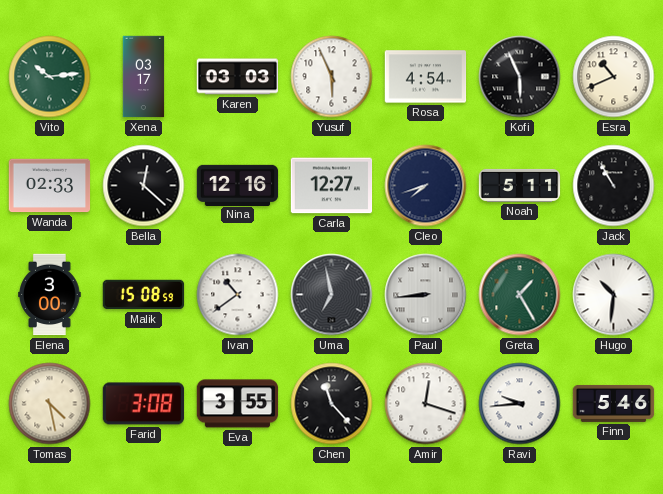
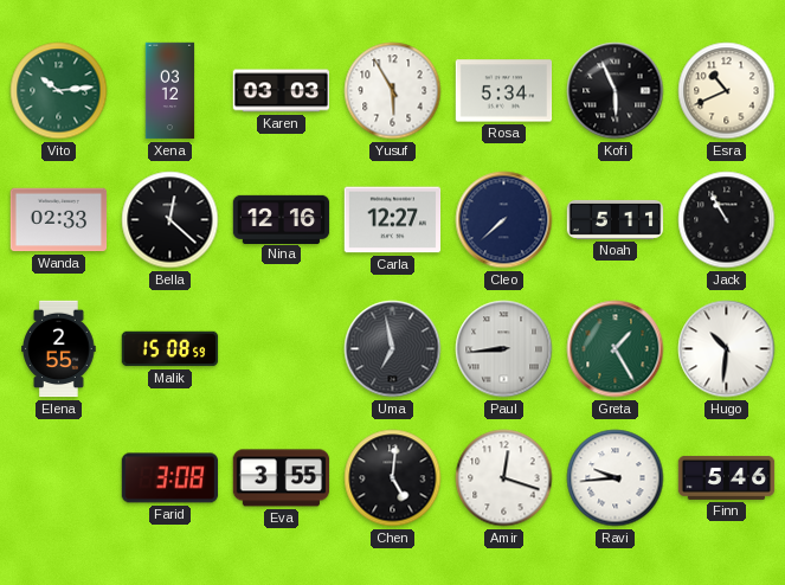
Xena: 03:17 -> 03:12 (170, 91)
Yusuf: 5:56 -> 5:55 (393, 91)
Rosa: 4:54 -> 5:34 (504, 91)
Cleo: 7:42 -> 7:38 (504, 220)
Elena: 3:00 -> 2:55 (59, 349)
Ivan: 10:39 -> none (238, 295)
Tomas: 4:28 -> none (50, 404)
Chen: 11:23 -> 5:01 (393, 478)
